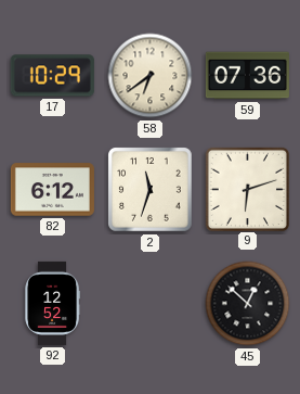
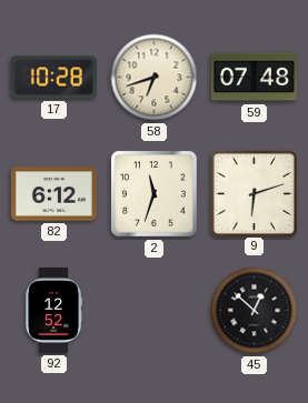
17: 10:29 -> 10:28 (53, 78)
58: 6:39 -> 6:42 (155, 78)
59: 07:36 -> 07:48 (254, 78)
